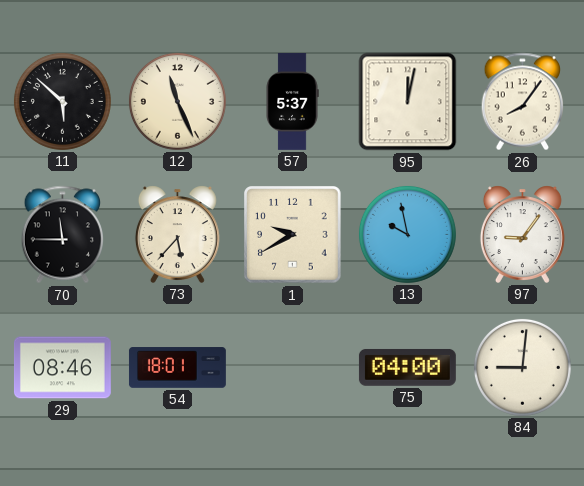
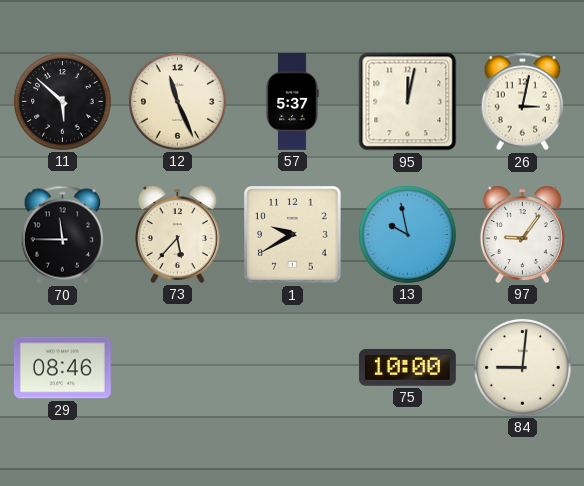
26: 8:06 -> 3:02 (522, 102)
54: 18:01 -> none (177, 368)
75: 04:00 -> 10:00 (407, 367)
